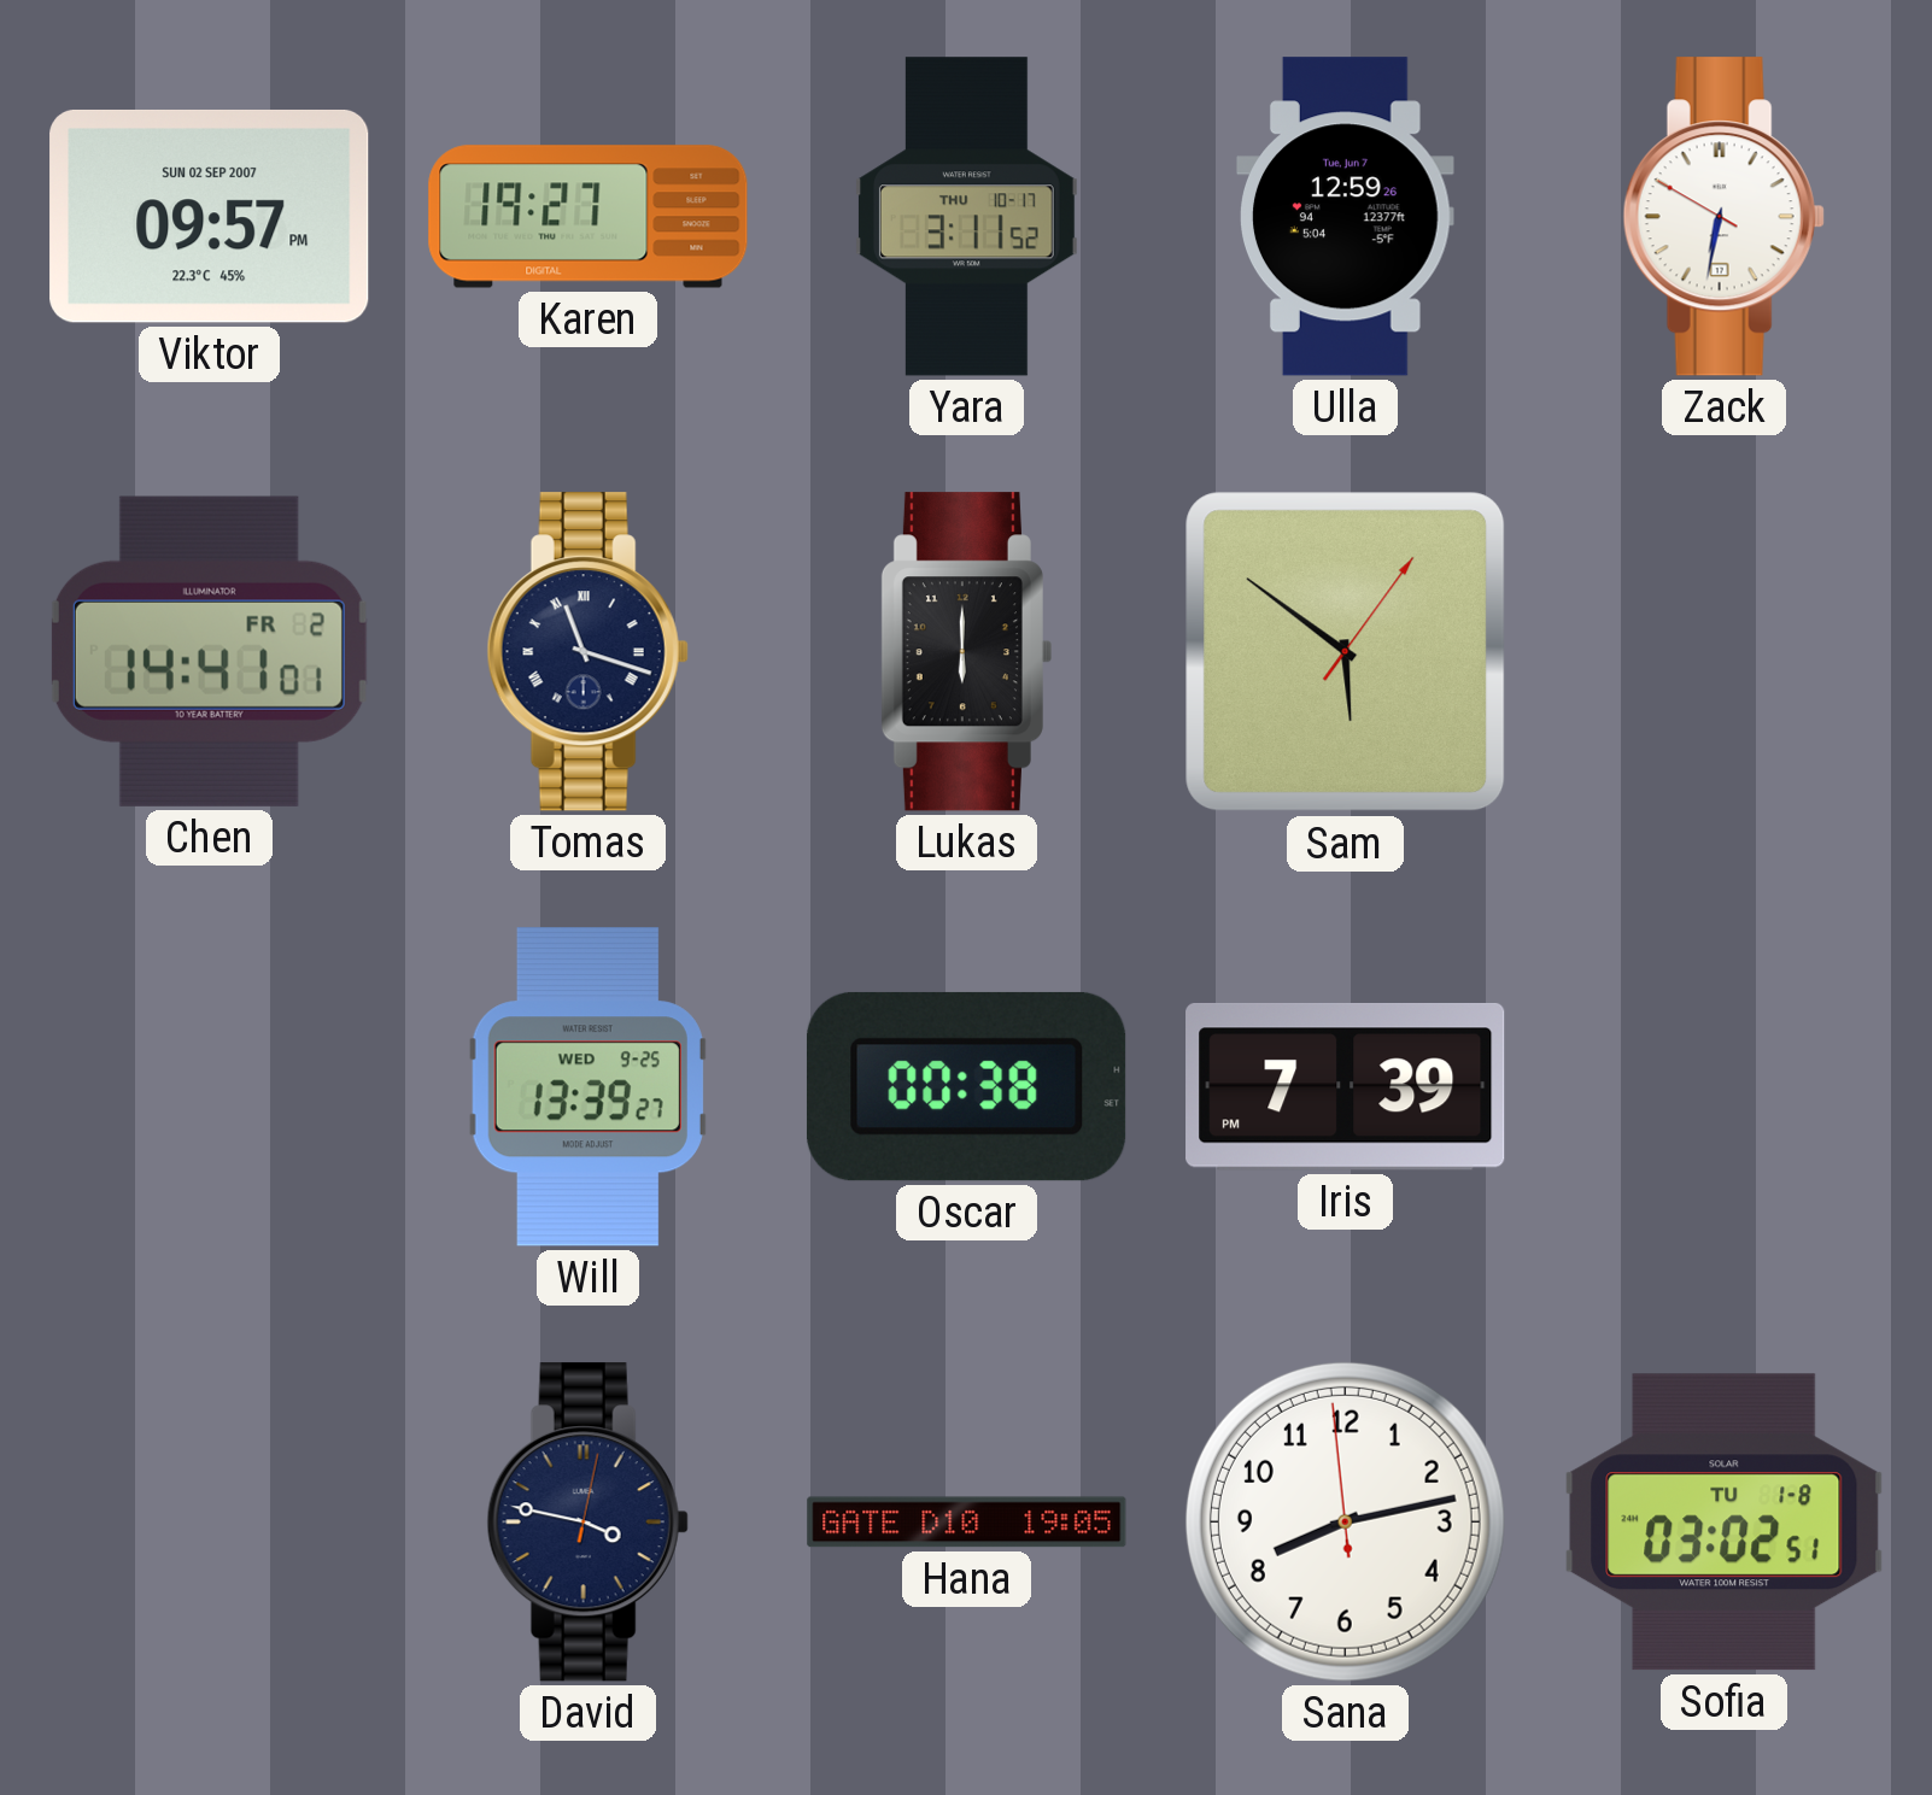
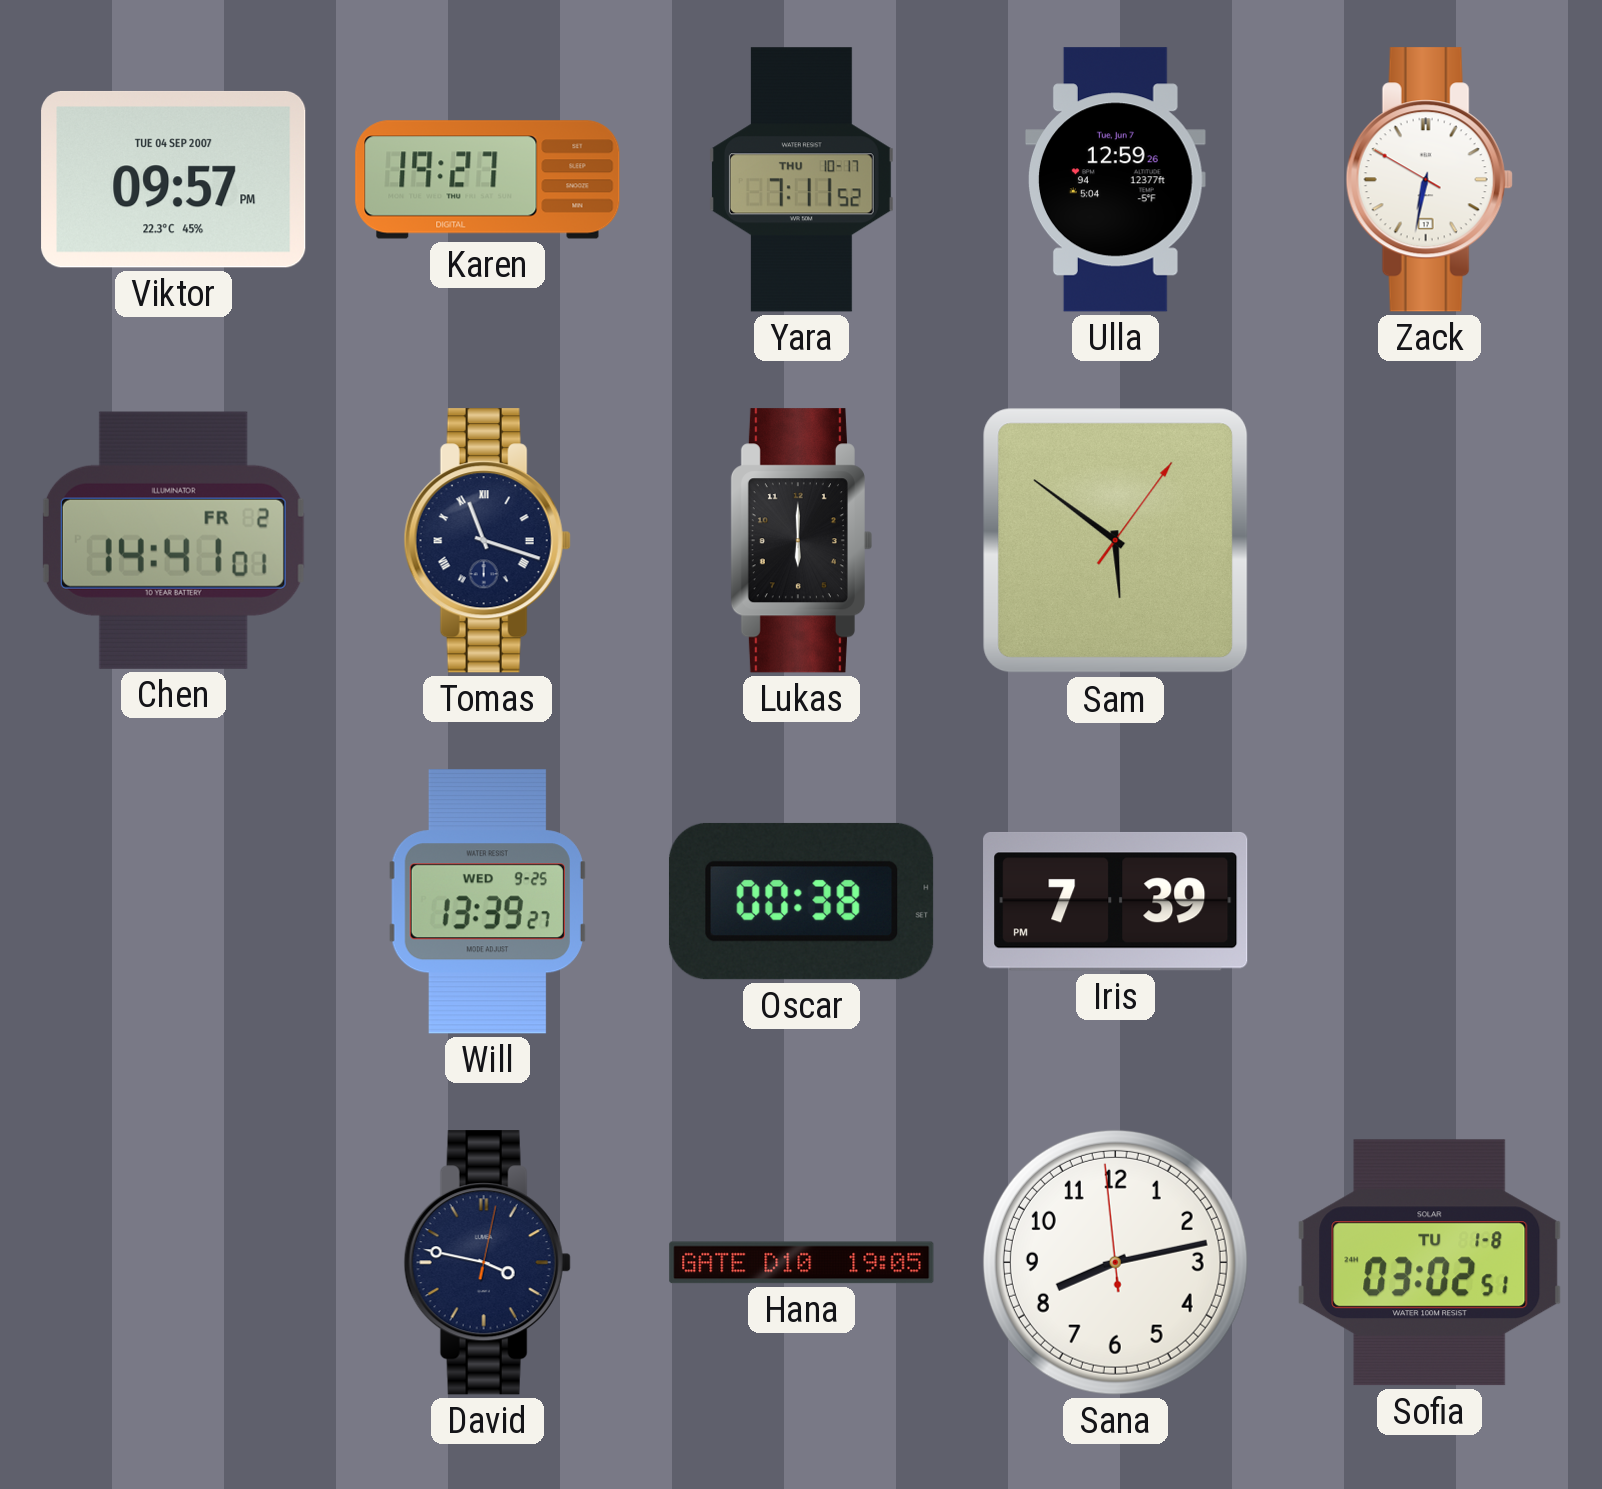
Viktor date: SUN 02 SEP 2007 -> TUE 04 SEP 2007 (174, 179)
Yara: 3:11 -> 7:11 (801, 180)
